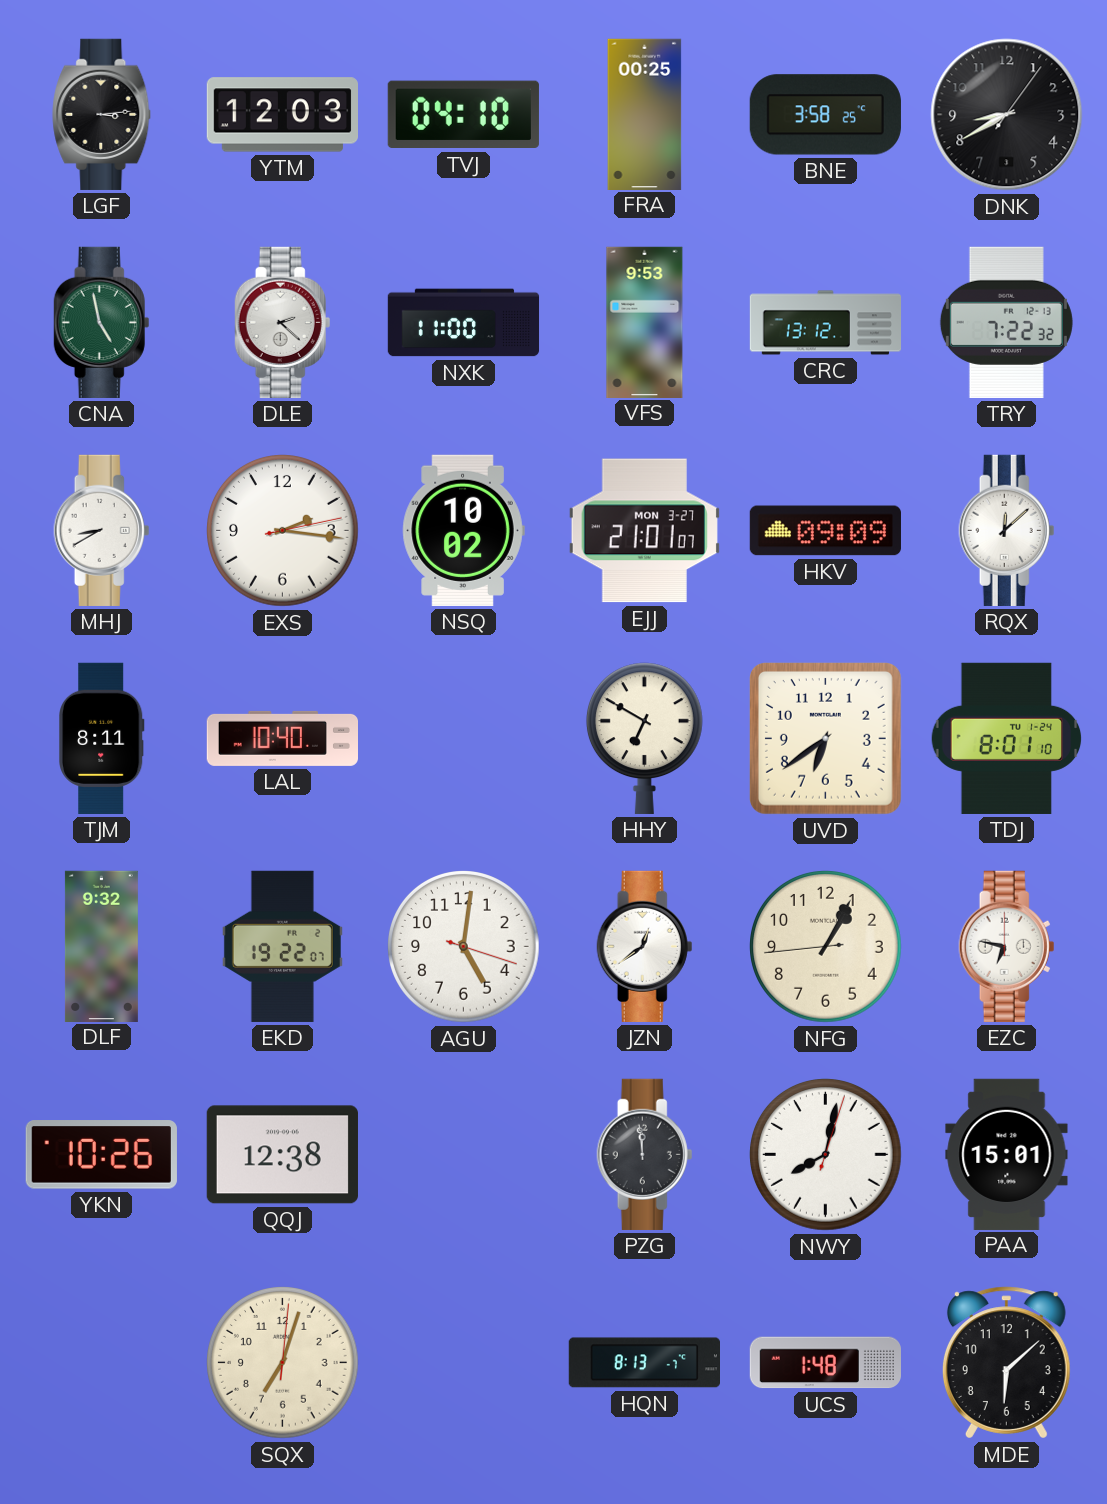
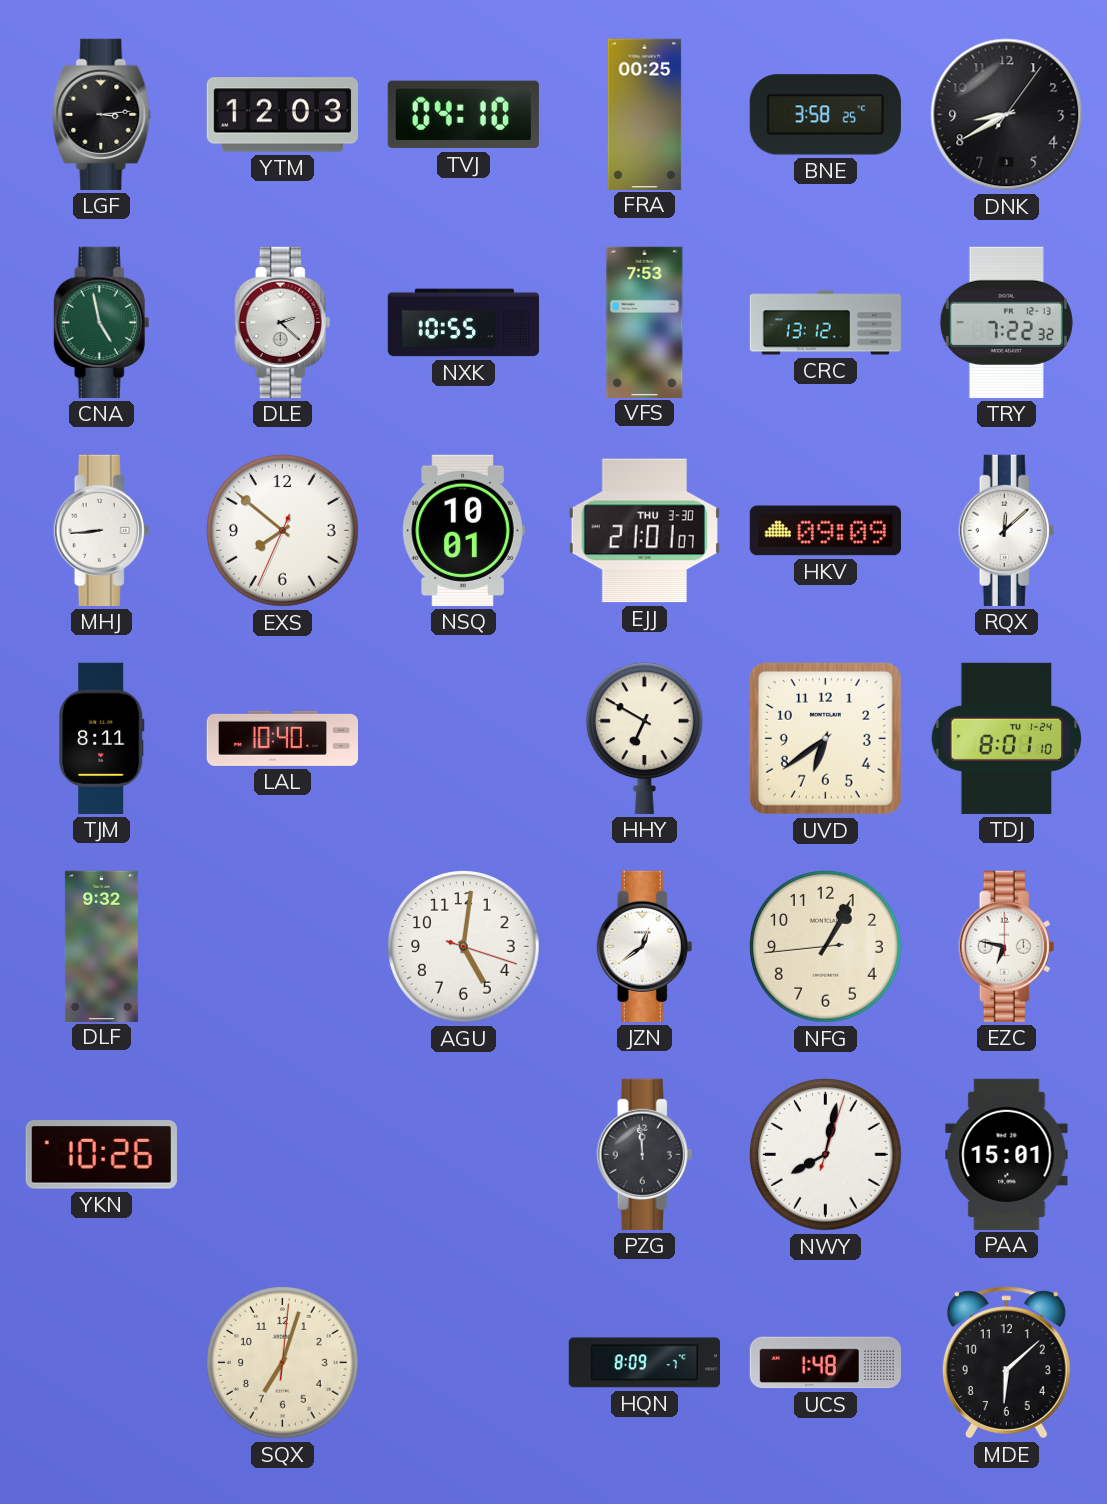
NXK: 11:00 -> 10:55 (464, 323)
VFS: 9:53 -> 7:53 (645, 322)
MHJ: 8:40 -> 8:44 (102, 530)
EXS: 2:16 -> 7:51 (283, 531)
NSQ: 10:02 -> 10:01 (463, 530)
EJJ date: MON 3-27 -> THU 3-30 (644, 531)
EKD: 19:22 -> none (282, 946)
QQJ: 12:38 -> none (282, 1155)
HQN: 8:13 -> 8:09 (644, 1363)
